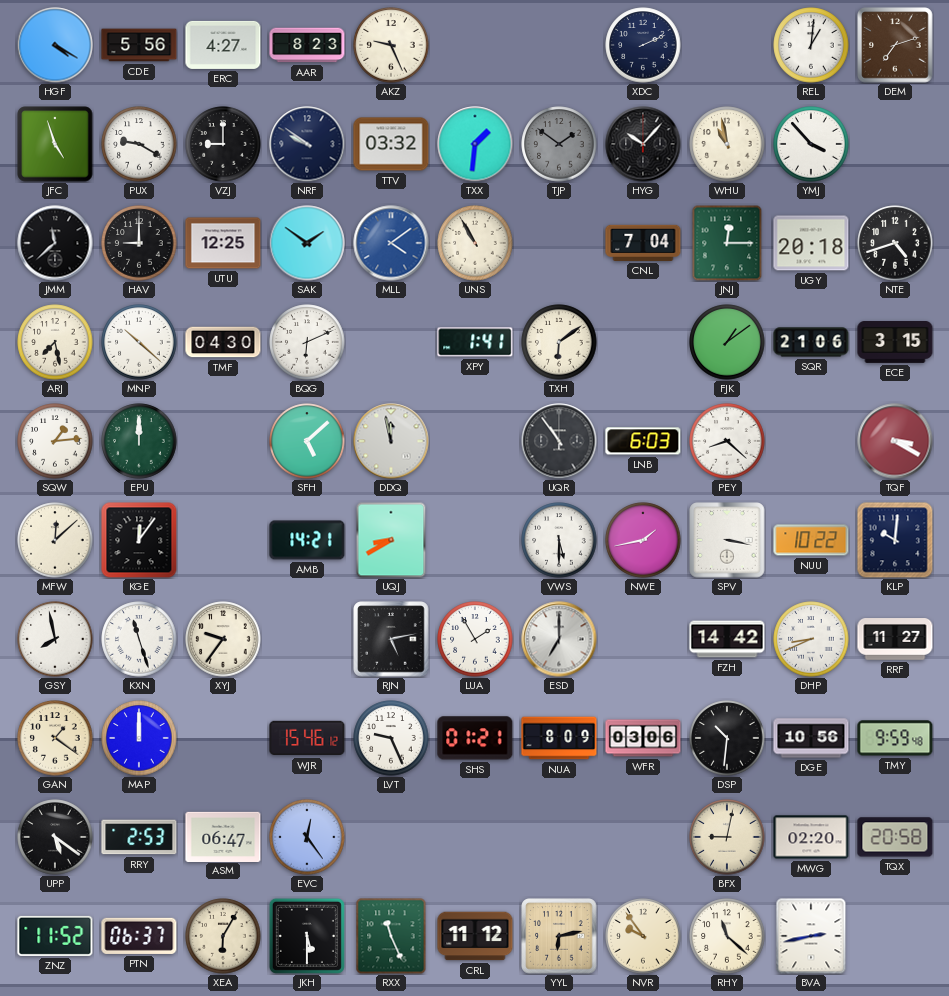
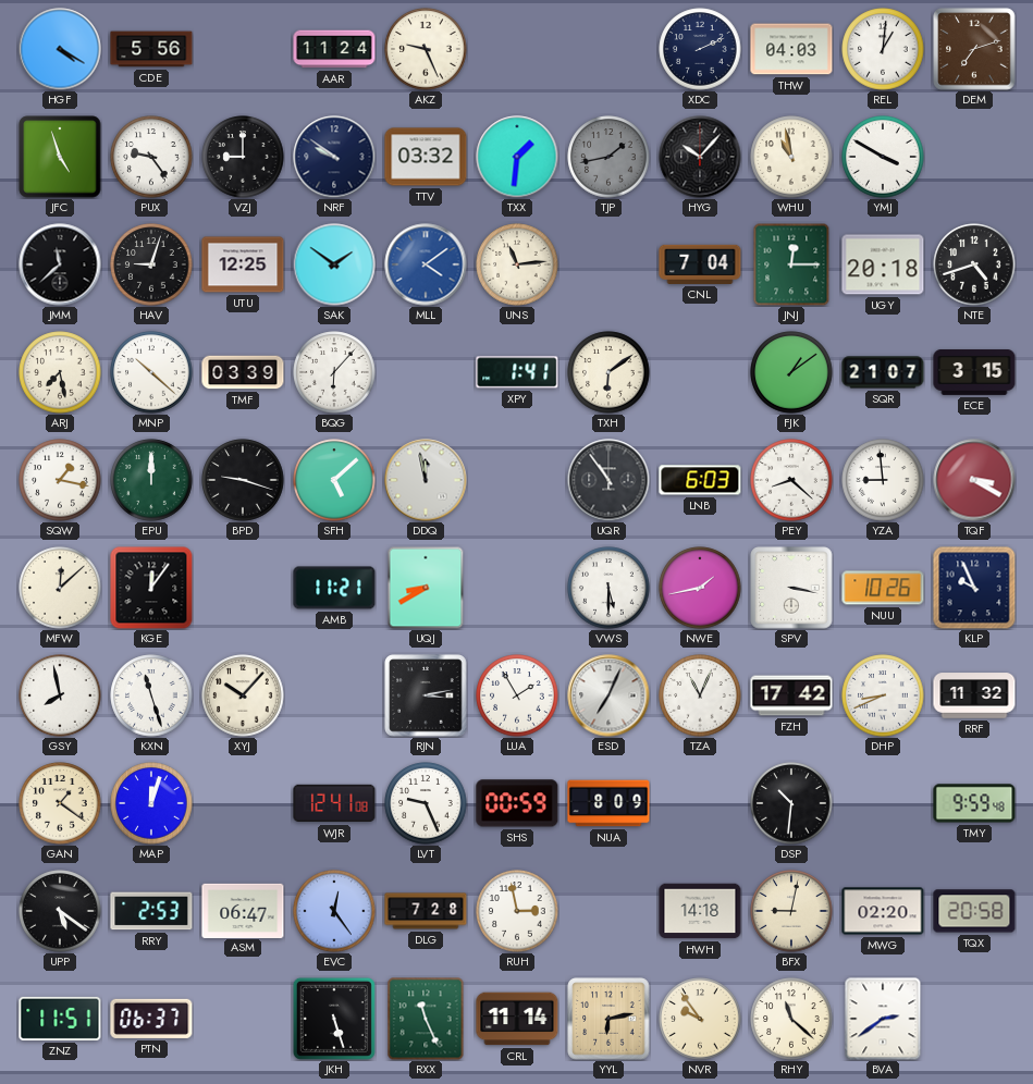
ERC: 4:27 -> none (223, 45)
AAR: 8:23 -> 11:24 (334, 49)
THW: none -> 04:03 (791, 49)
PUX: 9:20 -> 9:24 (151, 157)
TJP: 1:51 -> 1:43 (608, 157)
YMJ: 3:53 -> 3:50 (883, 157)
HAV: 9:00 -> 9:03 (151, 264)
UNS: 10:55 -> 11:14 (517, 264)
TMF: 04:30 -> 03:39 (243, 372)
BQG: 6:11 -> 6:07 (334, 372)
SQR: 21:06 -> 21:07 (883, 372)
SQW: 1:14 -> 1:17 (60, 480)
BPD: none -> 9:18 (243, 480)
YZA: none -> 8:59 (883, 480)
AMB: 14:21 -> 11:21 (334, 588)
NUU: 10:22 -> 10:26 (883, 588)
KLP: 10:01 -> 9:56 (974, 588)
XYJ: 9:36 -> 10:07 (243, 695)
RJN: 5:13 -> 3:13 (426, 695)
ESD: 7:00 -> 7:04 (608, 695)
TZA: none -> 11:04 (700, 695)
FZH: 14:42 -> 17:42 (791, 695)
RRF: 11:27 -> 11:32 (974, 695)
MAP: 12:00 -> 12:03 (151, 803)
WJR: 15:46 -> 12:41 (334, 803)
SHS: 01:21 -> 00:59 (517, 803)
WFR: 03:06 -> none (643, 738)
DGE: 10:56 -> none (811, 738)
DLG: none -> 7:28 (426, 911)
RUH: none -> 2:58 (517, 911)
HWH: none -> 14:18 (700, 911)
ZNZ: 11:52 -> 11:51 (60, 1019)
XEA: 6:05 -> none (223, 936)
JKH: 5:30 -> 5:27 (334, 1019)
CRL: 11:12 -> 11:14 (517, 1019)
BVA: 2:43 -> 2:39 (883, 1019)
